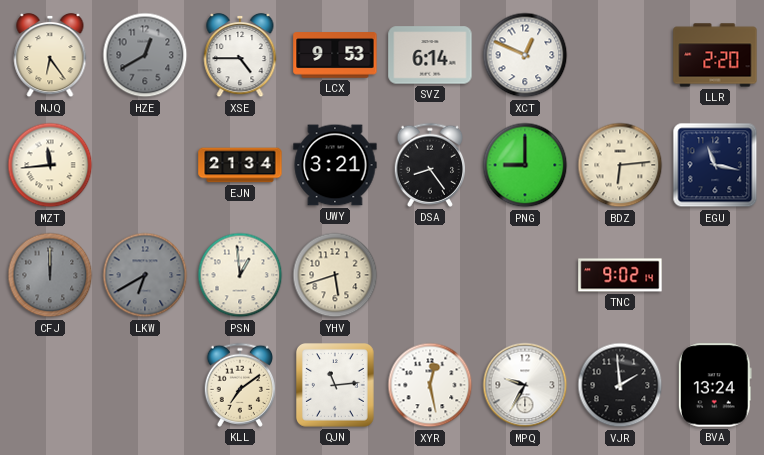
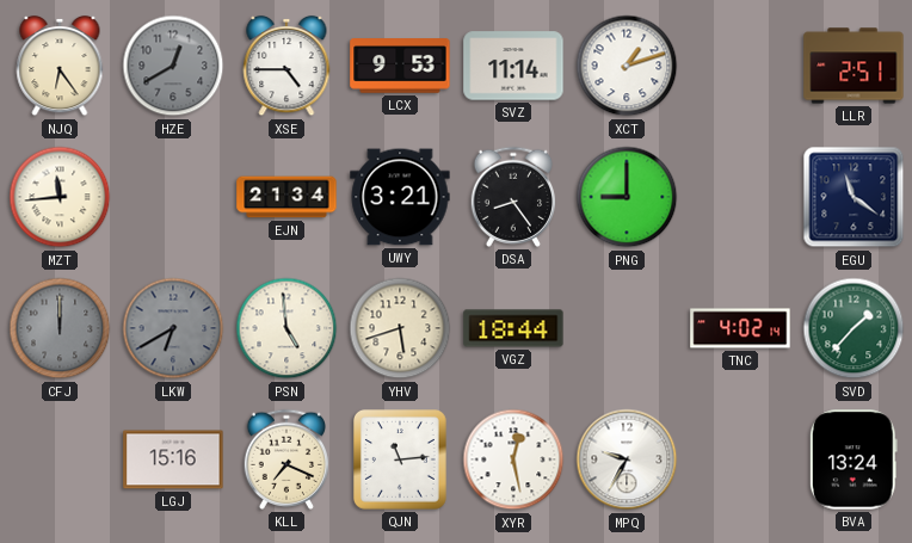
SVZ: 6:14 -> 11:14 (513, 66)
XCT: 12:49 -> 1:12 (627, 66)
LLR: 2:20 -> 2:51 (854, 66)
BDZ: 6:14 -> none (620, 165)
EGU: 11:17 -> 11:21 (854, 197)
PSN: 12:59 -> 4:59 (286, 328)
VGZ: none -> 18:44 (513, 328)
TNC: 9:02 -> 4:02 (740, 328)
SVD: none -> 1:37 (854, 328)
LGJ: none -> 15:16 (173, 459)
KLL: 7:09 -> 7:19 (285, 459)
VJR: 1:59 -> none (620, 385)
